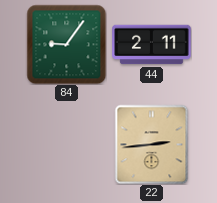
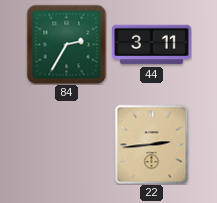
84: 9:06 -> 2:35 (66, 44)
44: 2:11 -> 3:11 (152, 45)
